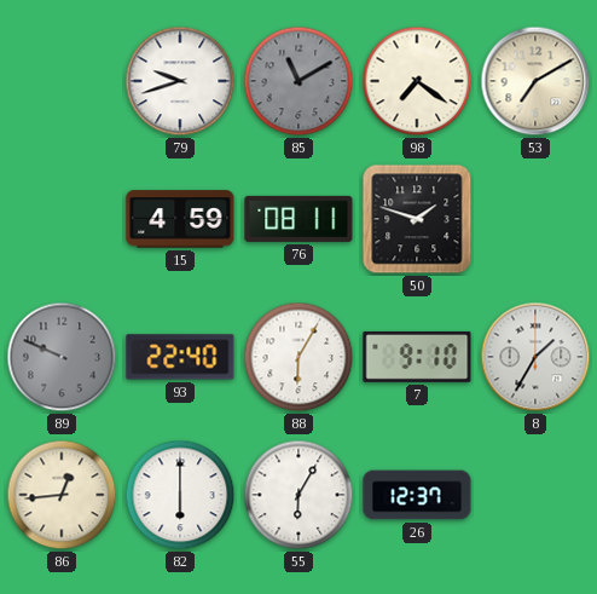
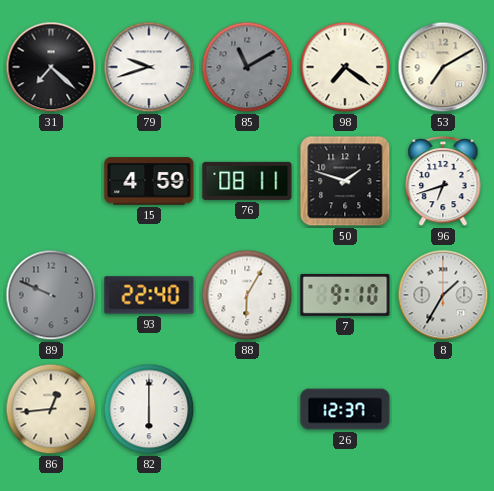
31: none -> 7:22 (51, 67)
96: none -> 6:42 (443, 181)
55: 6:05 -> none (298, 495)
